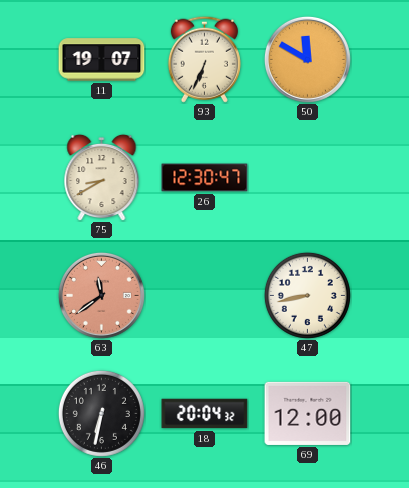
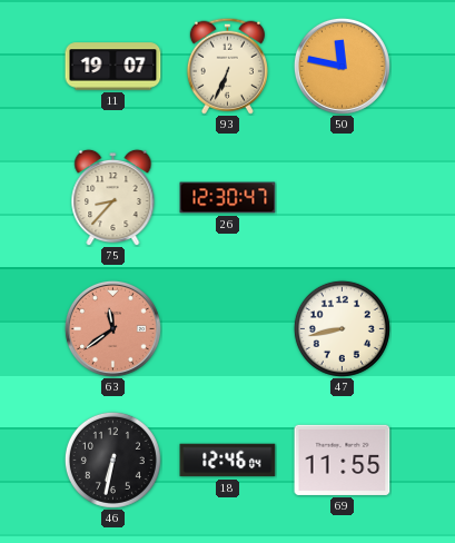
50: 11:50 -> 11:47 (342, 66)
75: 8:40 -> 8:37 (113, 197)
18: 20:04 -> 12:46 (228, 461)
69: 12:00 -> 11:55 (343, 460)
